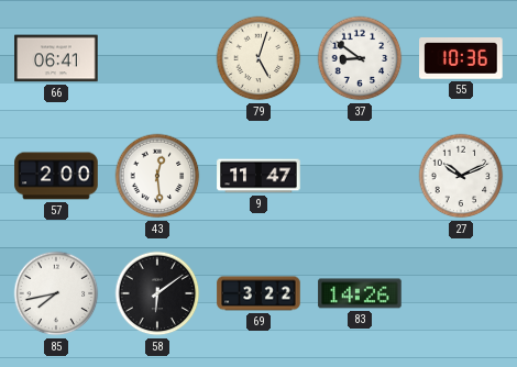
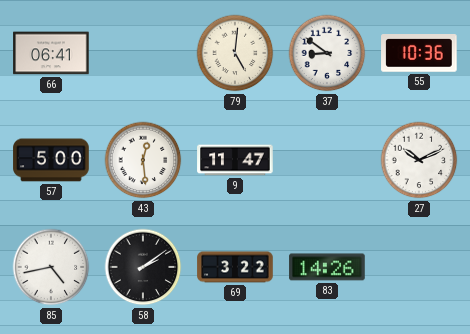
79: 5:03 -> 5:01 (235, 53)
57: 2:00 -> 5:00 (51, 160)
85: 7:43 -> 4:43 (51, 267)
58: 6:09 -> 2:09 (143, 267)
